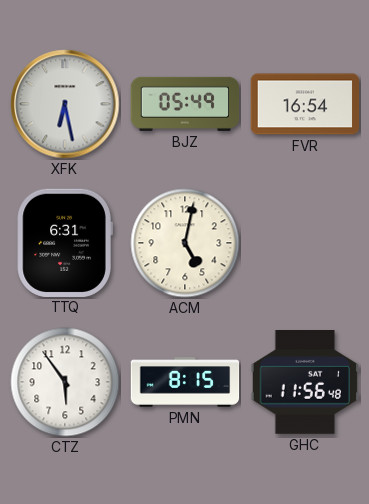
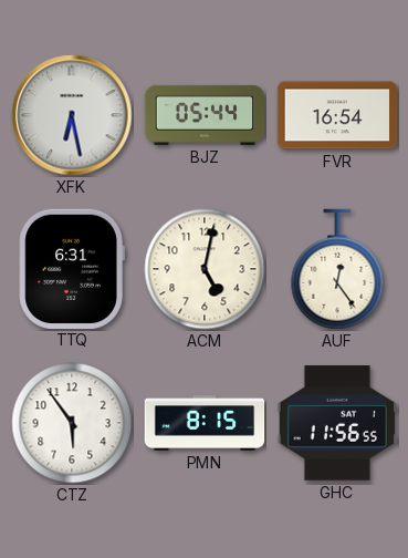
BJZ: 05:49 -> 05:44 (205, 115)
AUF: none -> 12:24 (337, 269)
GHC: 11:56:48 -> 11:56:55 (336, 424)
